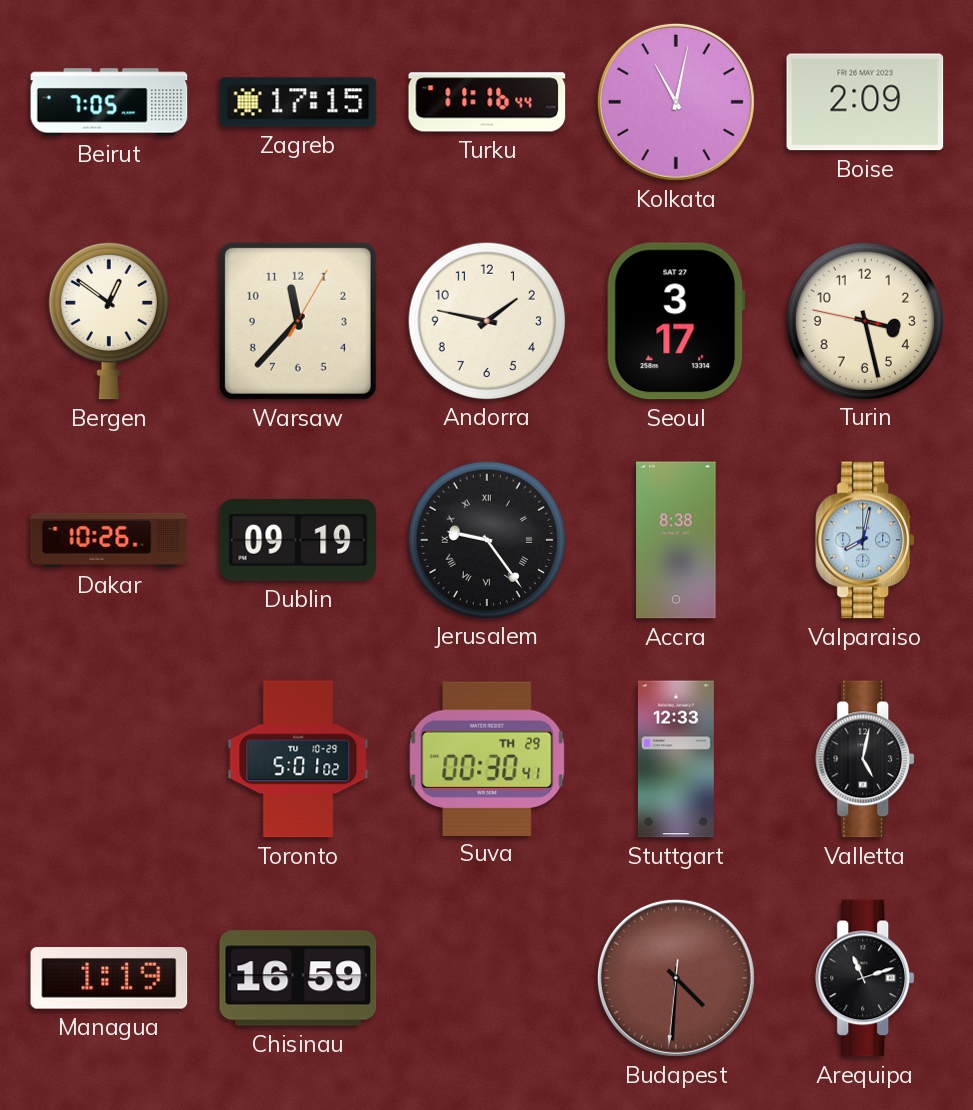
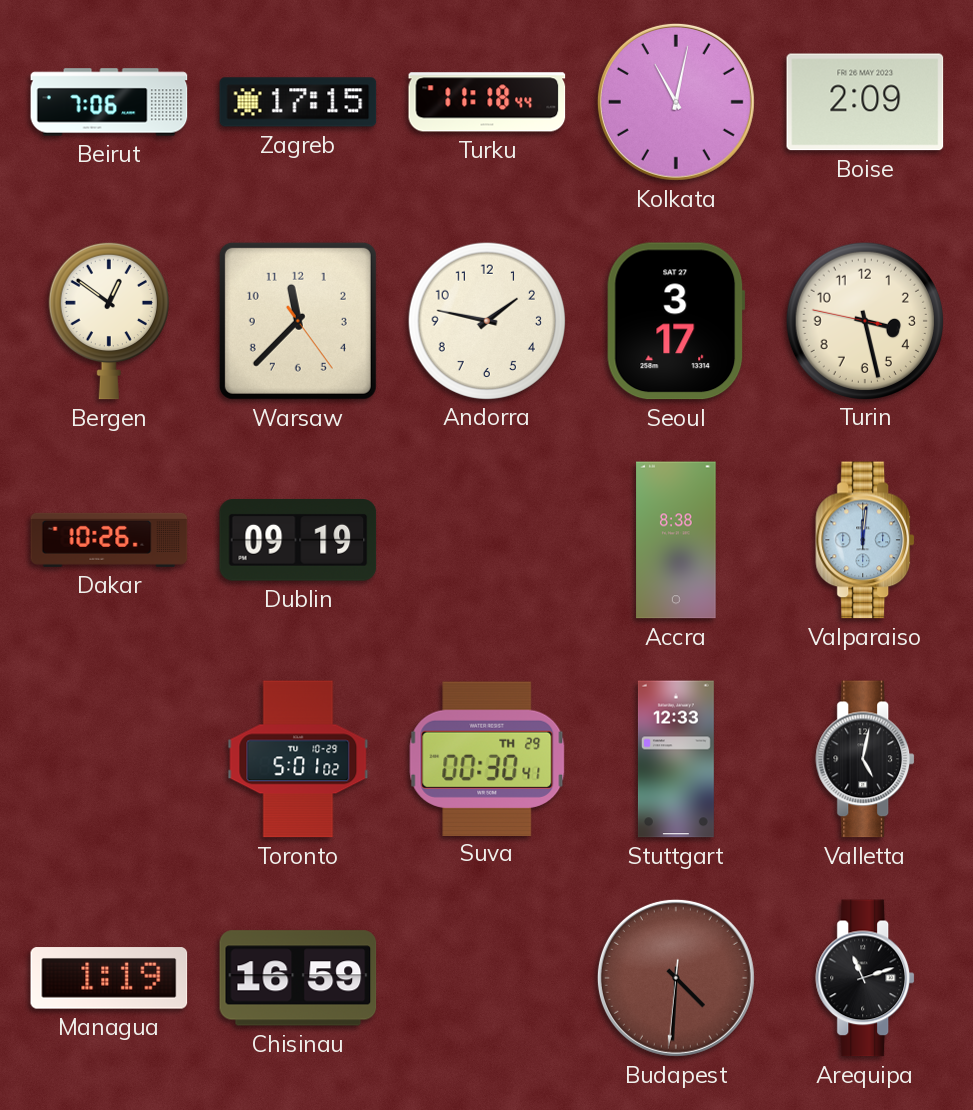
Beirut: 7:05 -> 7:06 (109, 102)
Turku: 11:16 -> 11:18 (487, 102)
Warsaw: 11:37:05 -> 11:37:24 (298, 321)
Jerusalem: 9:24 -> none (486, 539)
Valparaiso: 8:02 -> 12:01 (866, 540)
